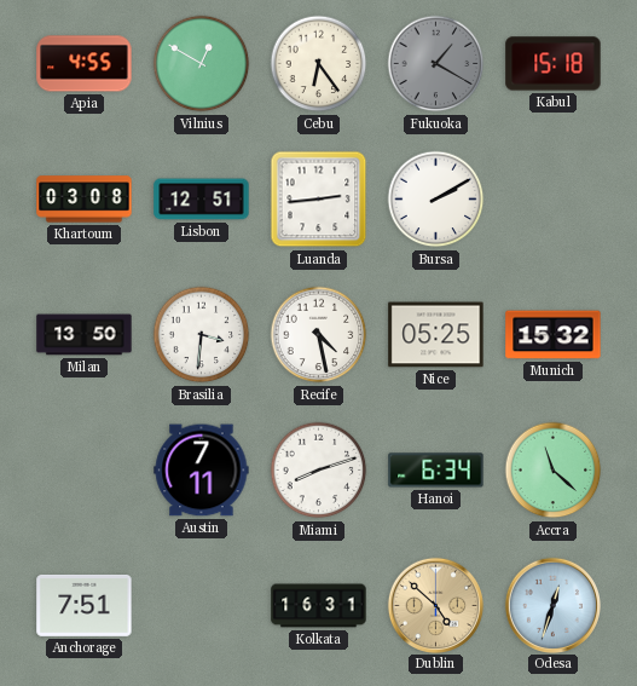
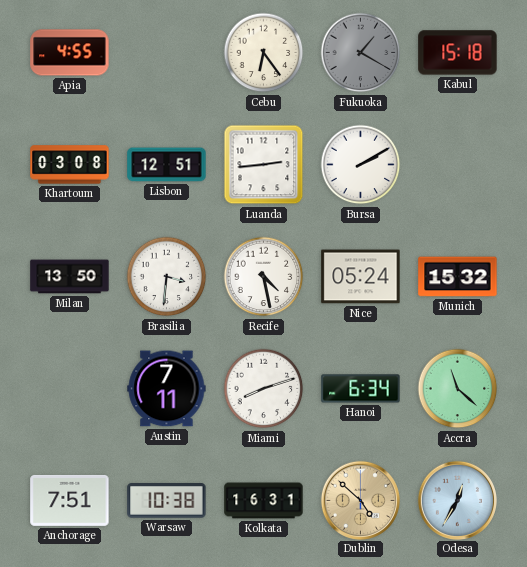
Vilnius: 12:50 -> none (202, 64)
Nice: 05:25 -> 05:24 (361, 277)
Warsaw: none -> 10:38 (167, 501)
Odesa: 12:33 -> 12:35 (457, 500)
